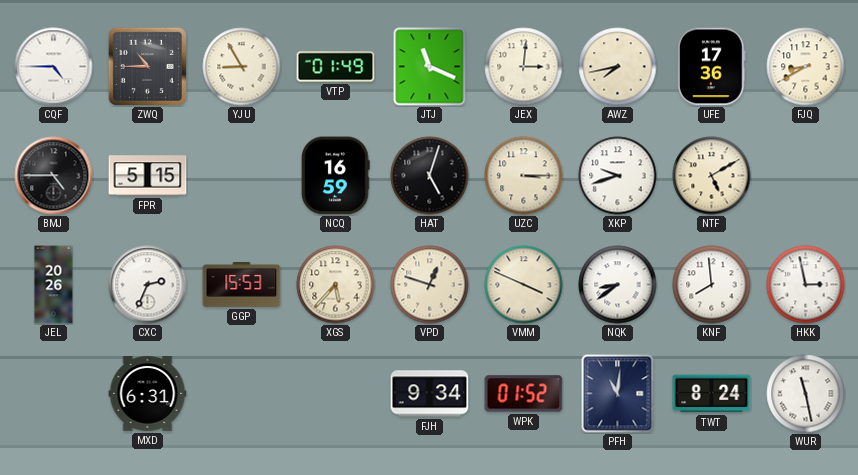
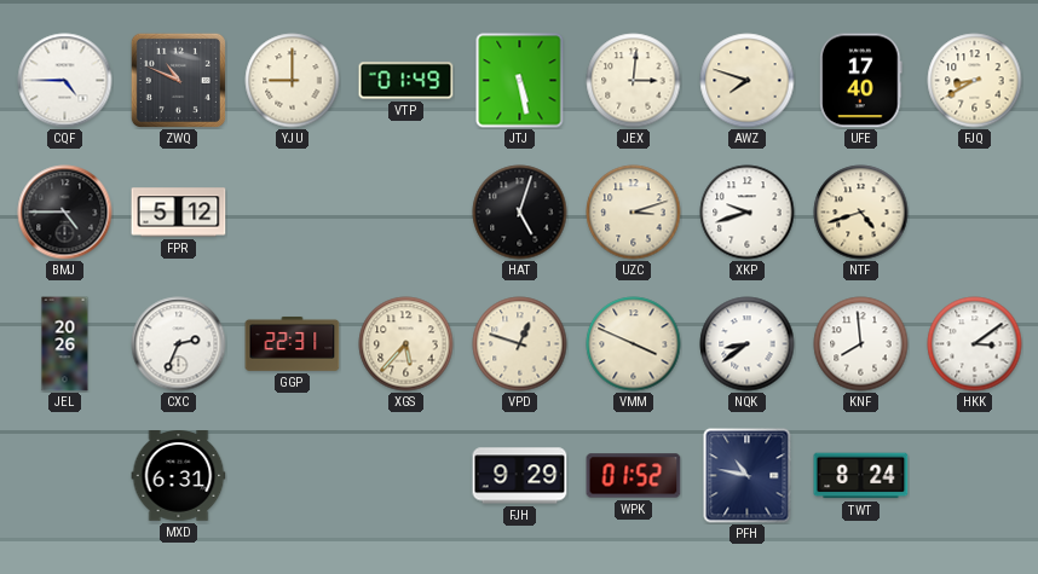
ZWQ: 10:45 -> 10:49 (178, 80)
YJU: 8:55 -> 9:00 (293, 81)
JTJ: 11:19 -> 5:28 (520, 81)
AWZ: 7:43 -> 7:48 (748, 81)
UFE: 17:36 -> 17:40 (861, 81)
FPR: 5:15 -> 5:12 (179, 213)
NCQ: 16:59 -> none (336, 176)
UZC: 3:15 -> 3:12 (634, 213)
NTF: 5:10 -> 4:42 (861, 213)
GGP: 15:53 -> 22:31 (293, 343)
HKK: 2:58 -> 3:09 (975, 344)
FJH: 9:34 -> 9:29 (520, 476)
PFH: 11:01 -> 10:47 (748, 476)
WUR: 11:28 -> none (806, 394)
